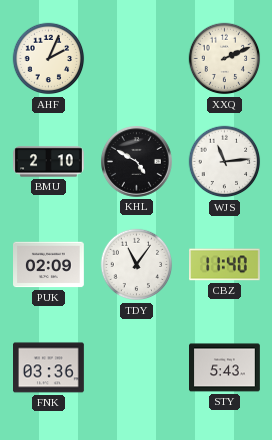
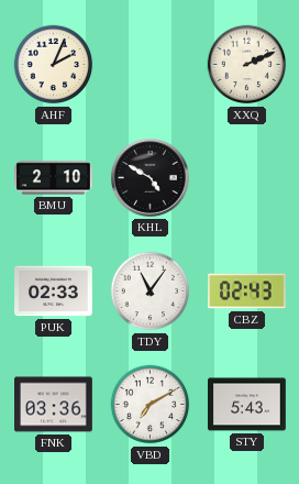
WJS: 11:14 -> none (225, 162)
PUK: 02:09 -> 02:33 (54, 291)
CBZ: 11:40 -> 02:43 (247, 291)
VBD: none -> 7:10 (151, 405)
